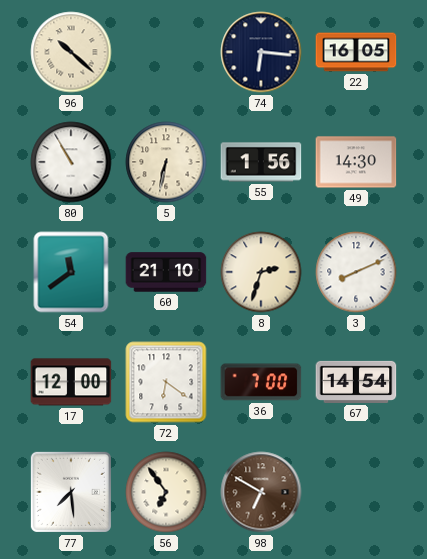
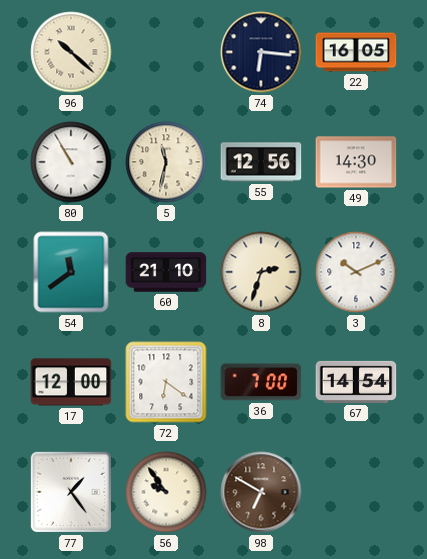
5: 6:32 -> 11:32 (166, 162)
55: 1:56 -> 12:56 (261, 162)
3: 8:11 -> 10:11 (356, 272)
77: 7:29 -> 1:24 (71, 492)
56: 6:54 -> 9:54 (166, 492)
